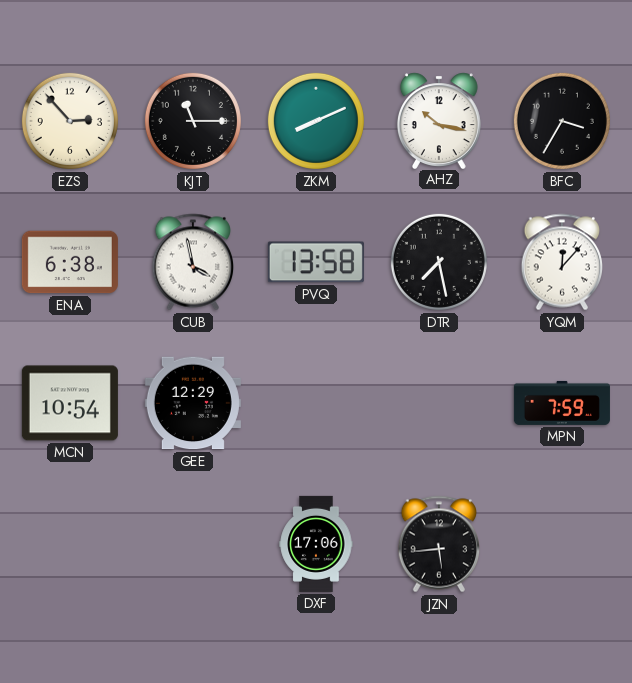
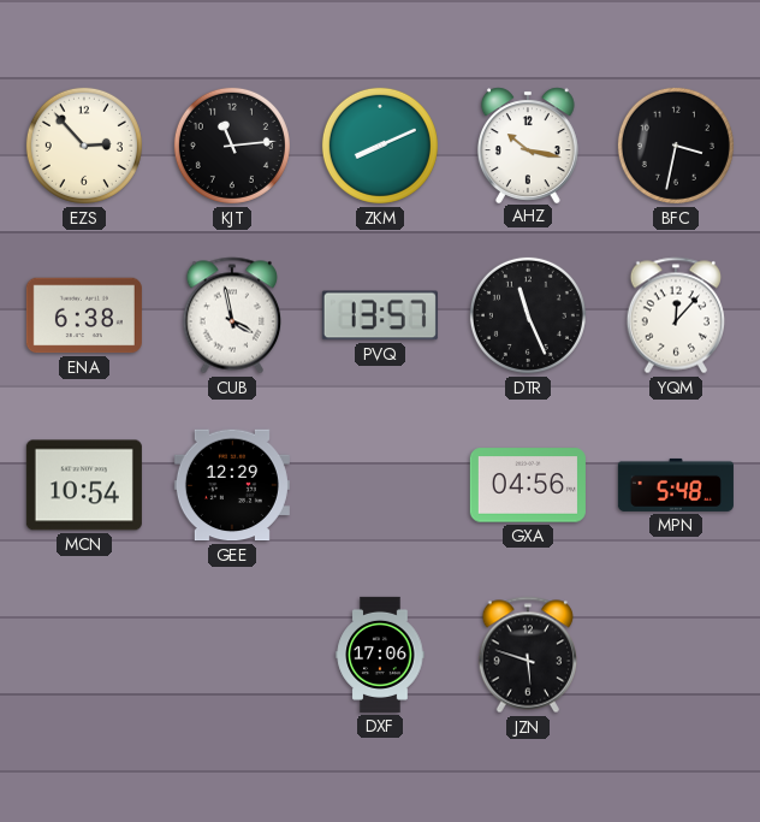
KJT: 11:15 -> 11:14 (232, 146)
BFC: 3:35 -> 3:32 (676, 146)
PVQ: 13:58 -> 13:57 (380, 315)
DTR: 7:28 -> 11:26 (528, 315)
GXA: none -> 04:56 (528, 485)
MPN: 7:59 -> 5:48 (676, 485)
JZN: 5:44 -> 5:48 (527, 655)
